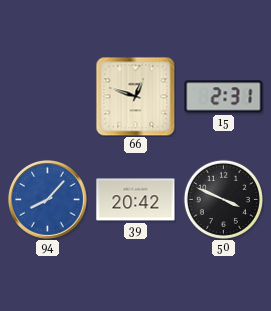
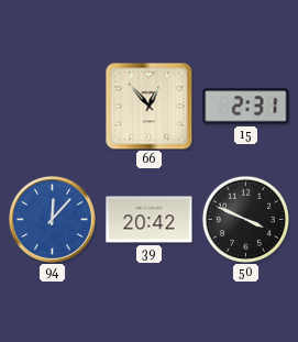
66: 12:48 -> 12:53 (148, 106)
94: 8:07 -> 12:07 (52, 219)
